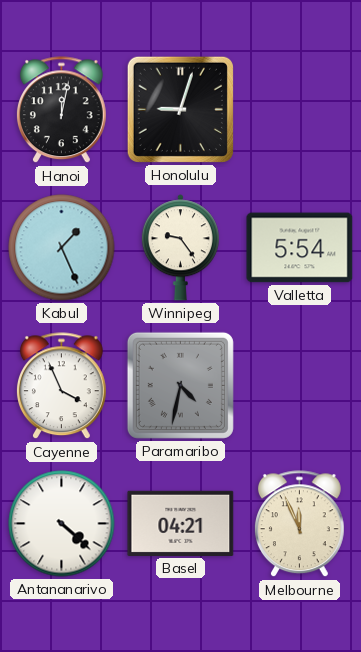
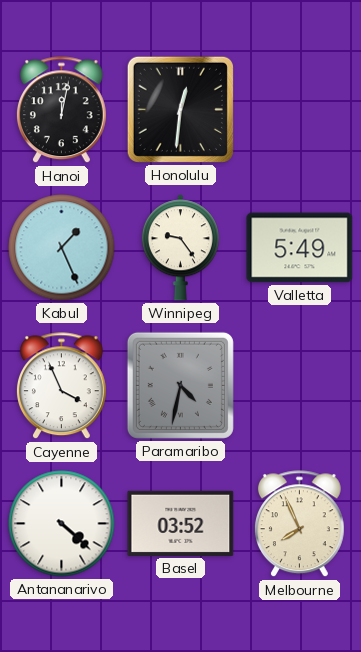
Honolulu: 9:03 -> 12:31 (180, 109)
Valletta: 5:54 -> 5:49 (300, 248)
Basel: 04:21 -> 03:52 (181, 523)
Melbourne: 11:56 -> 7:56 (299, 524)
